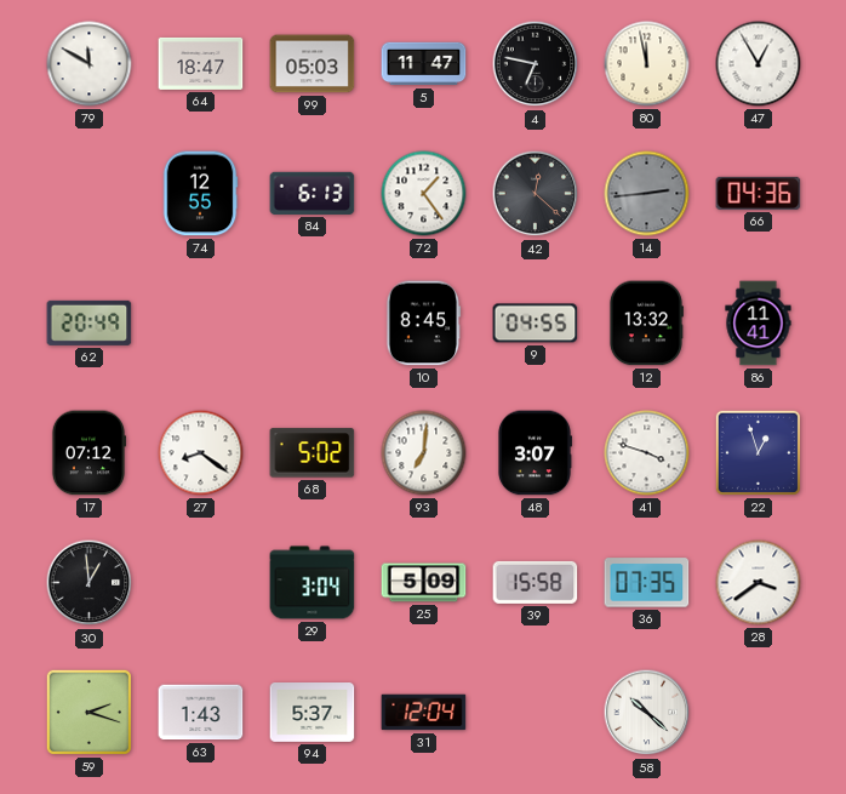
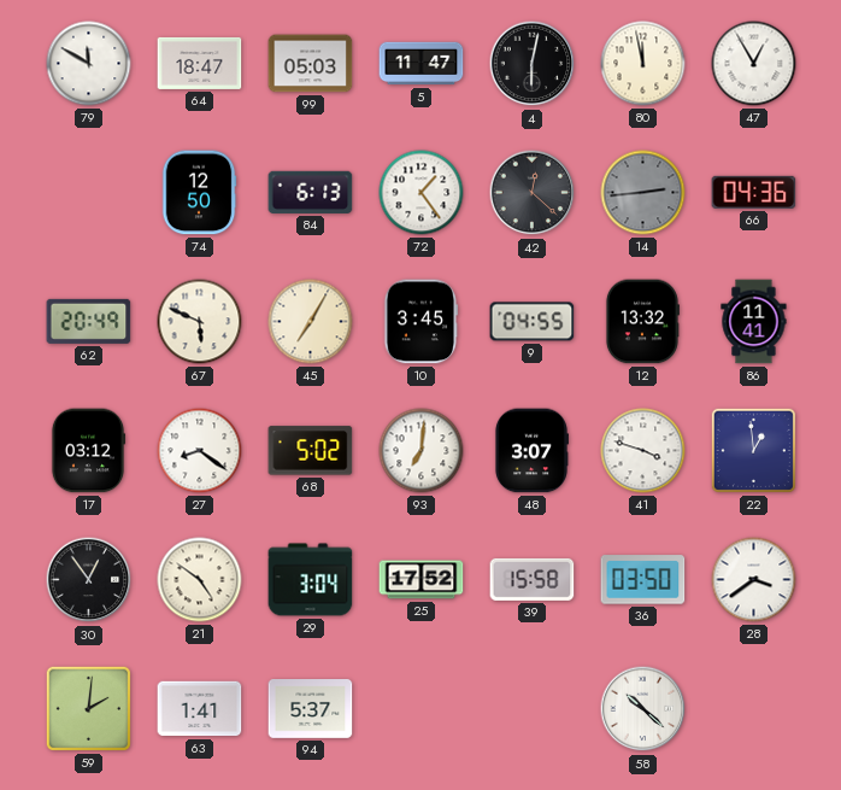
4: 6:47 -> 6:02 (533, 64)
74: 12:55 -> 12:50 (199, 193)
67: none -> 5:49 (200, 322)
45: none -> 7:05 (311, 322)
10: 8:45 -> 3:45 (422, 322)
17: 07:12 -> 03:12 (88, 451)
22: 12:57 -> 12:59 (753, 450)
30: 12:59 -> 12:54 (89, 580)
21: none -> 4:51 (200, 580)
25: 5:09 -> 17:52 (422, 580)
36: 07:35 -> 03:50 (643, 580)
59: 2:18 -> 2:01 (88, 708)
63: 1:43 -> 1:41 (200, 709)
31: 12:04 -> none (424, 713)
